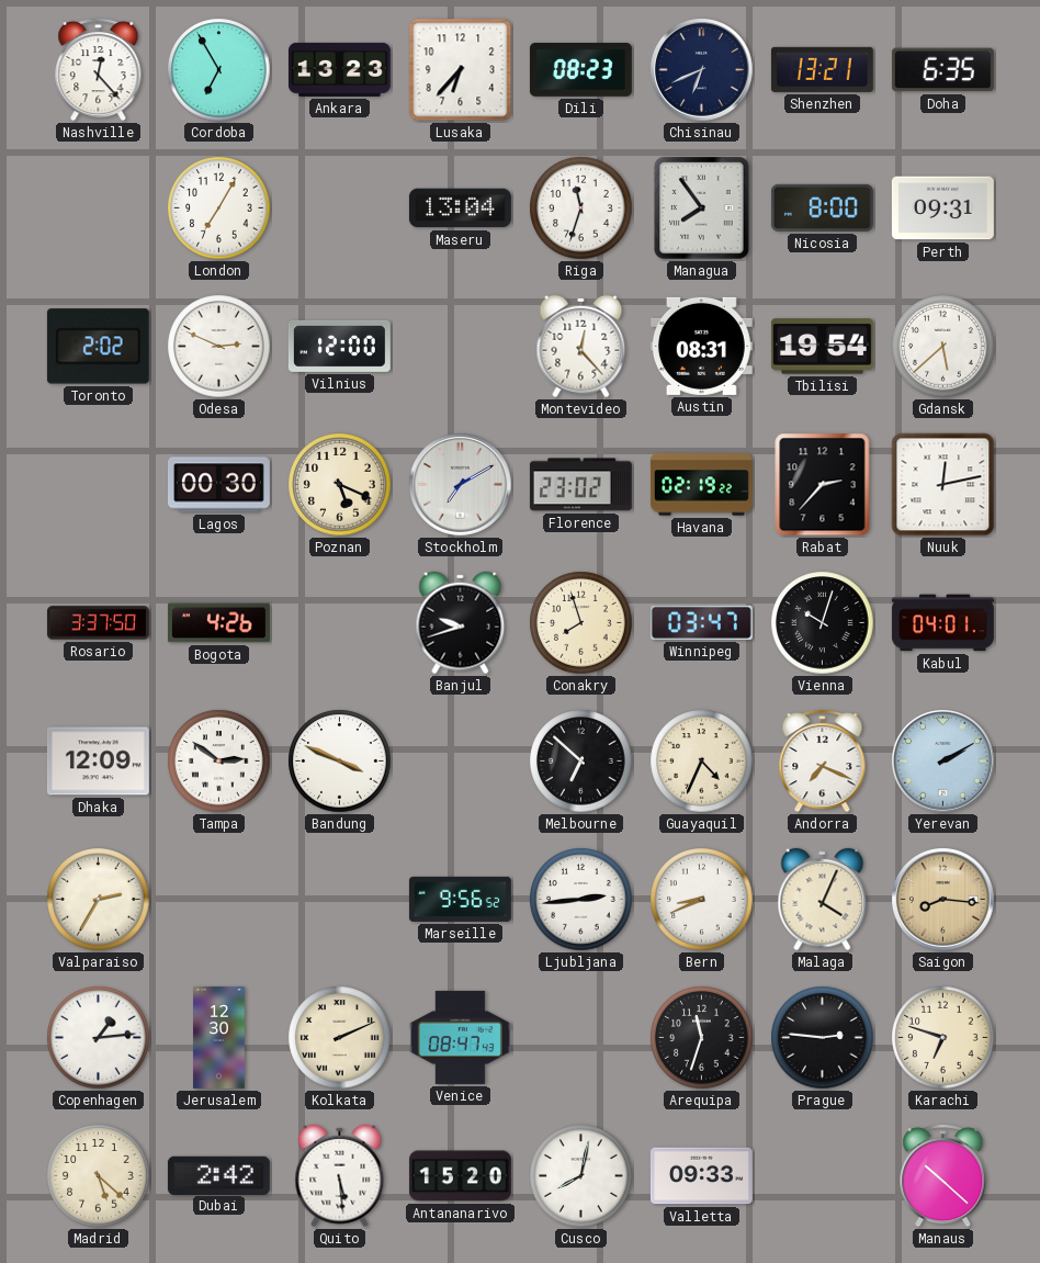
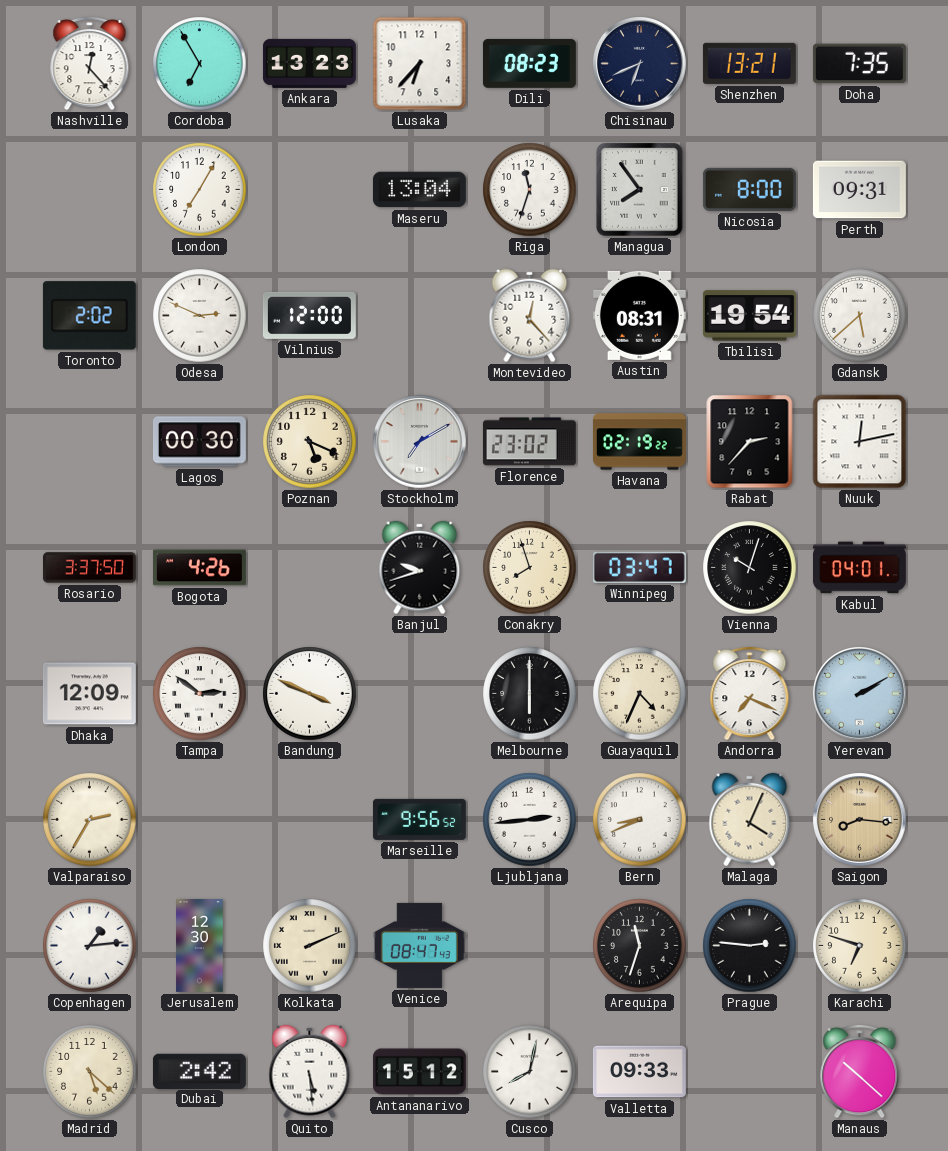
Doha: 6:35 -> 7:35 (859, 64)
Melbourne: 6:52 -> 6:00 (530, 694)
Antananarivo: 15:20 -> 15:12 (419, 1072)
